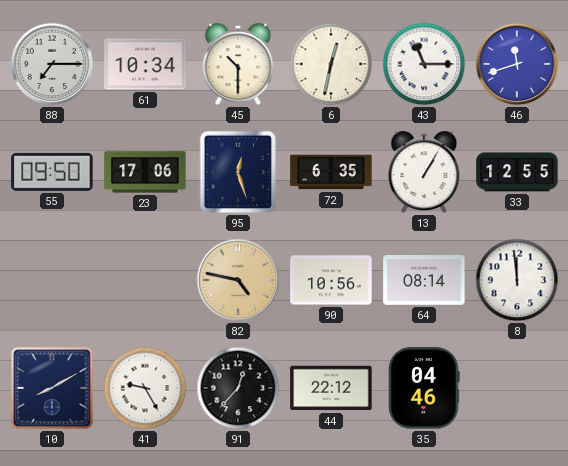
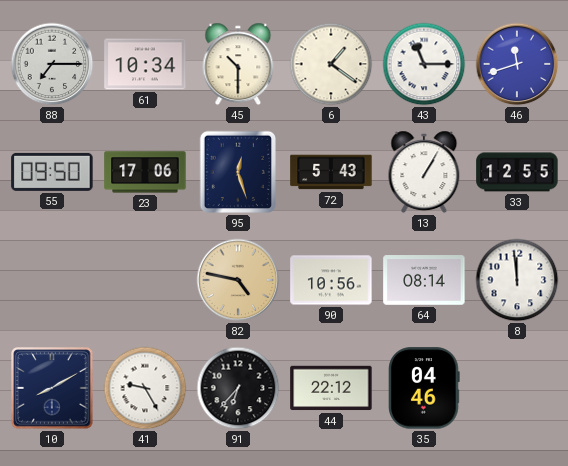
6: 12:32 -> 1:21 (331, 64)
72: 6:35 -> 5:43 (331, 172)
91: 12:37 -> 6:37 (238, 388)
